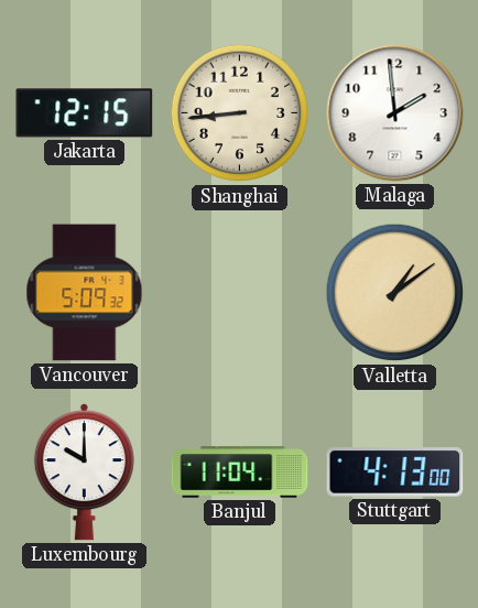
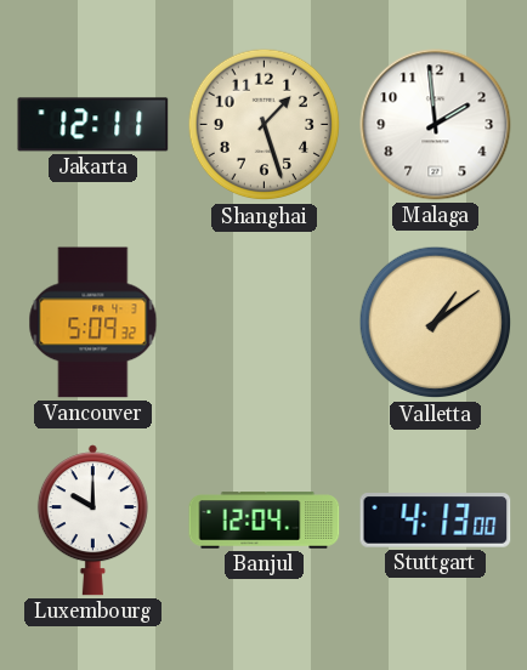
Jakarta: 12:15 -> 12:11 (93, 125)
Shanghai: 8:44 -> 1:27 (265, 125)
Banjul: 11:04 -> 12:04 (265, 521)
